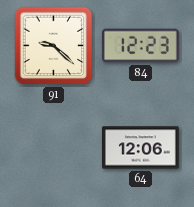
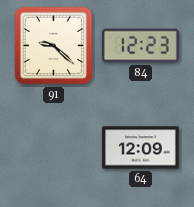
64: 12:06 -> 12:09 (141, 148)
